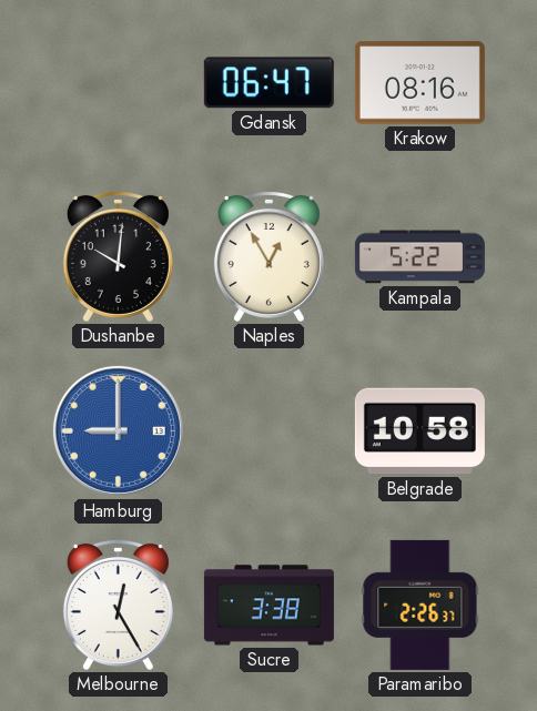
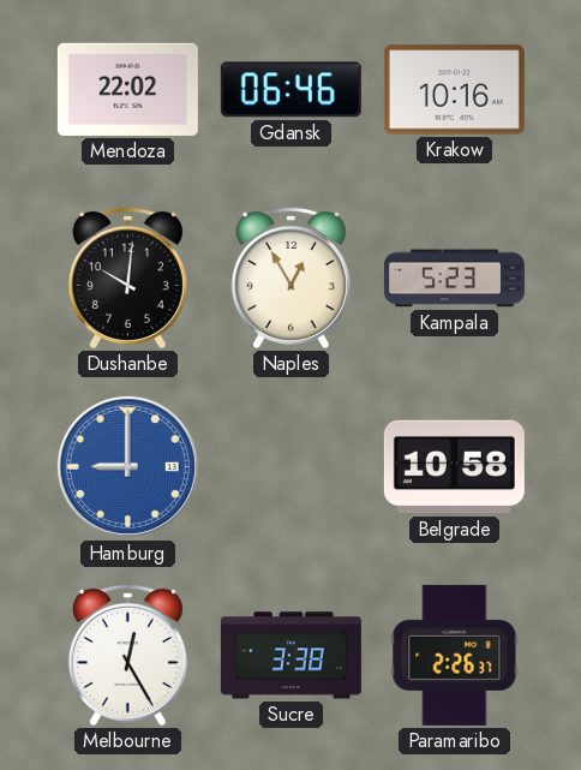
Mendoza: none -> 22:02 (127, 89)
Gdansk: 06:47 -> 06:46 (290, 90)
Krakow: 08:16 -> 10:16 (454, 90)
Kampala: 5:22 -> 5:23 (454, 279)
